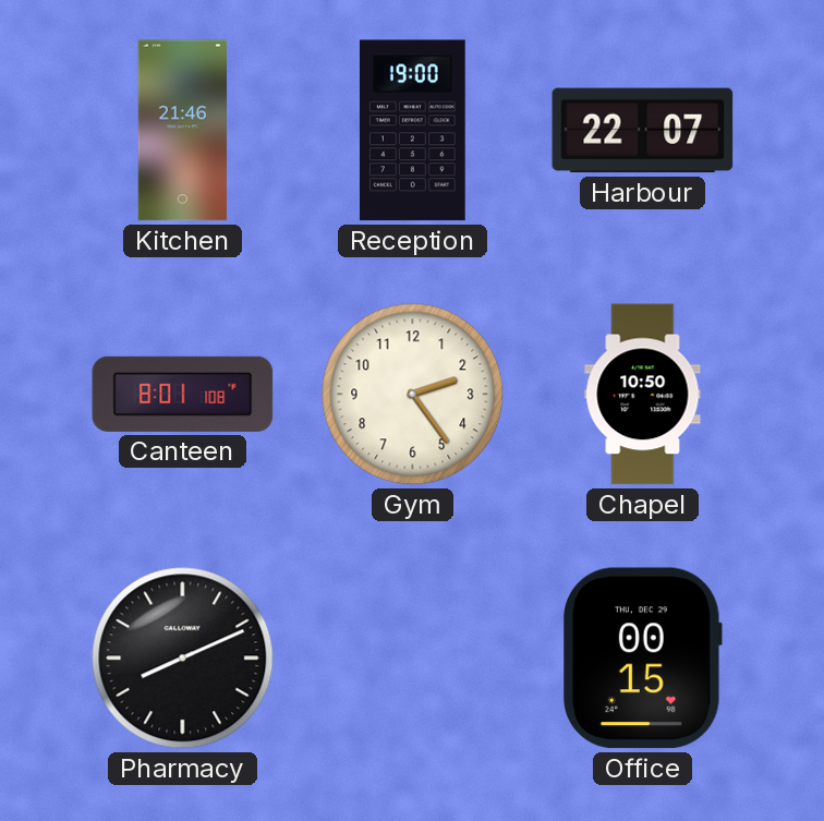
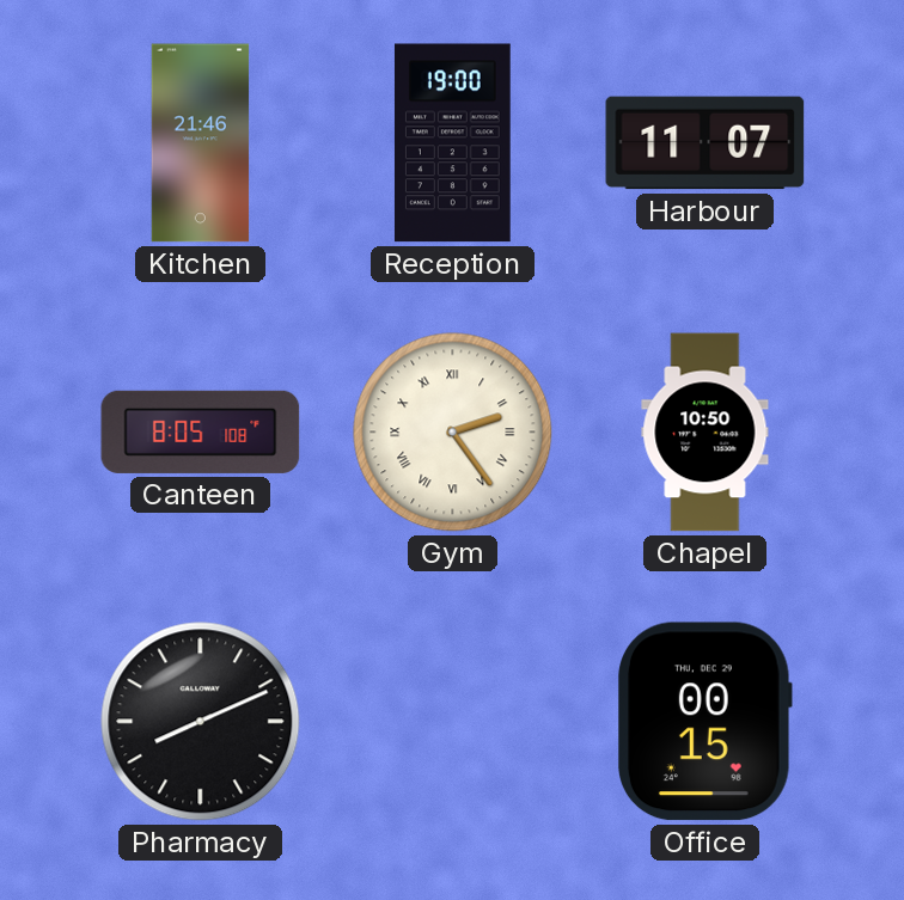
Harbour: 22:07 -> 11:07 (706, 143)
Canteen: 8:01 -> 8:05 (201, 431)
Gym numerals: Arabic -> Roman (453, 433)
